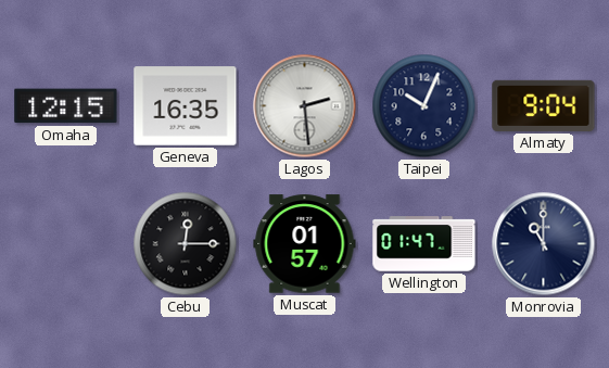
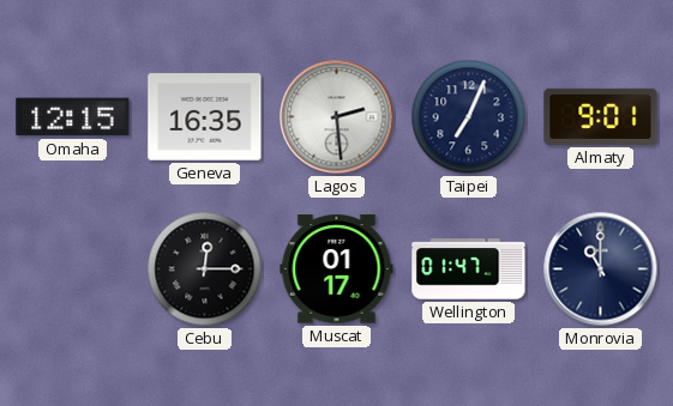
Taipei: 10:04 -> 7:04 (469, 117)
Almaty: 9:04 -> 9:01 (601, 116)
Muscat: 01:57 -> 01:17 (337, 269)
